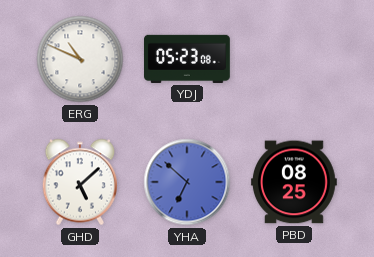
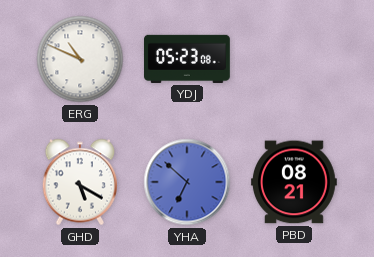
GHD: 5:08 -> 5:20 (80, 182)
PBD: 08:25 -> 08:21 (294, 182)
